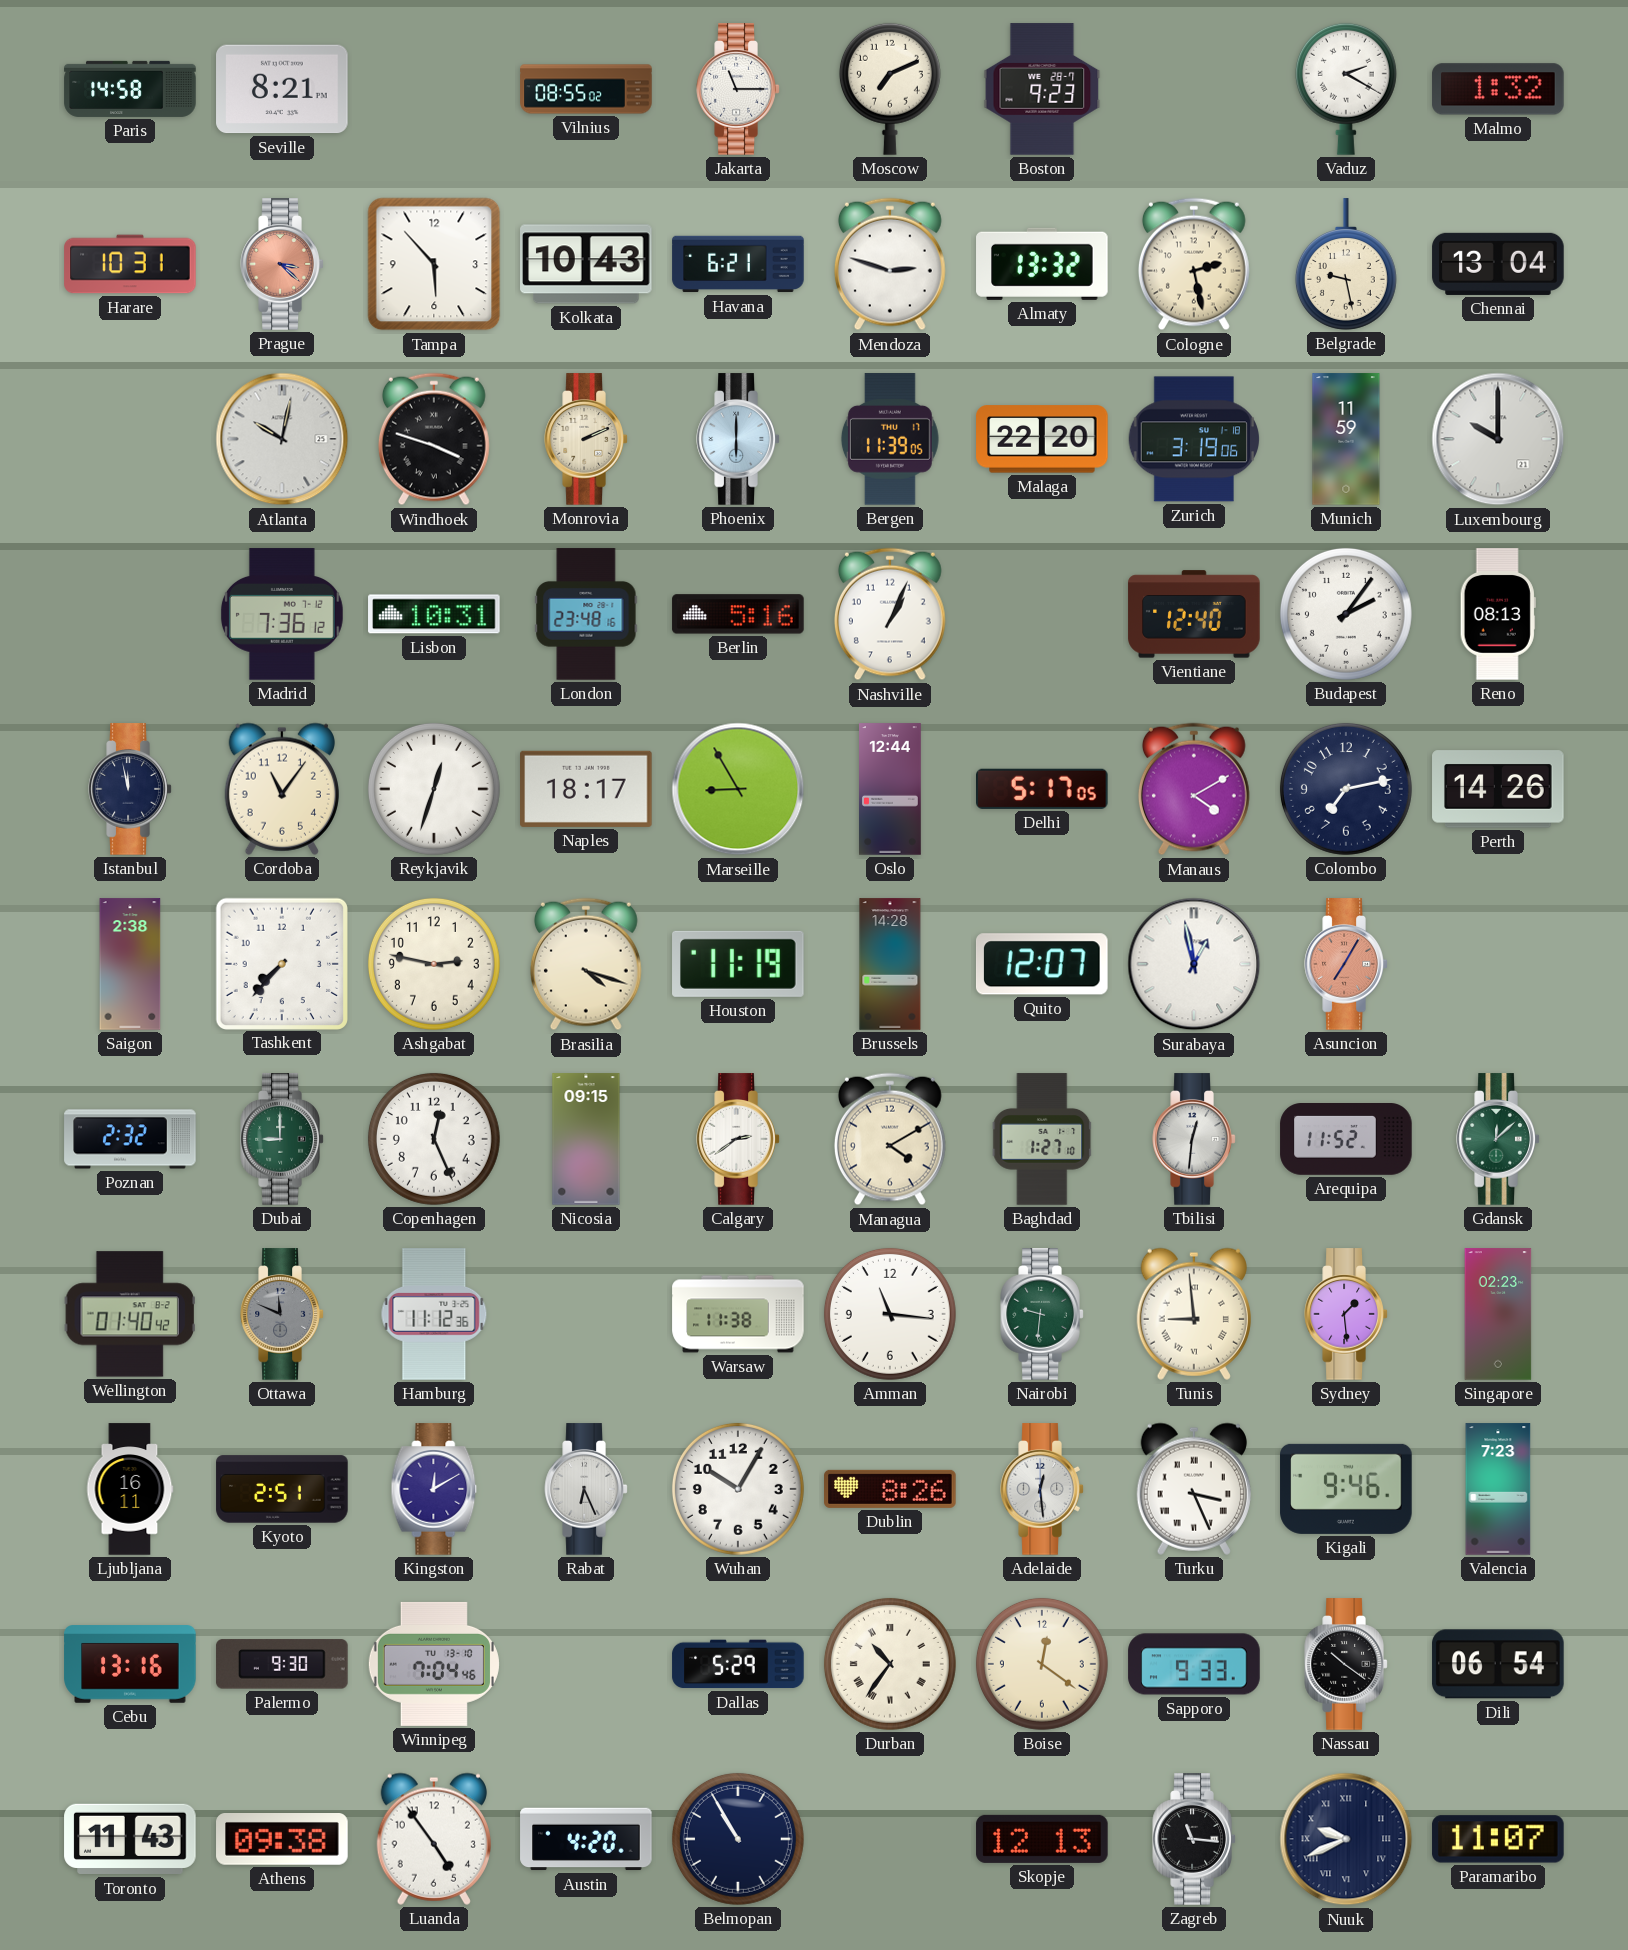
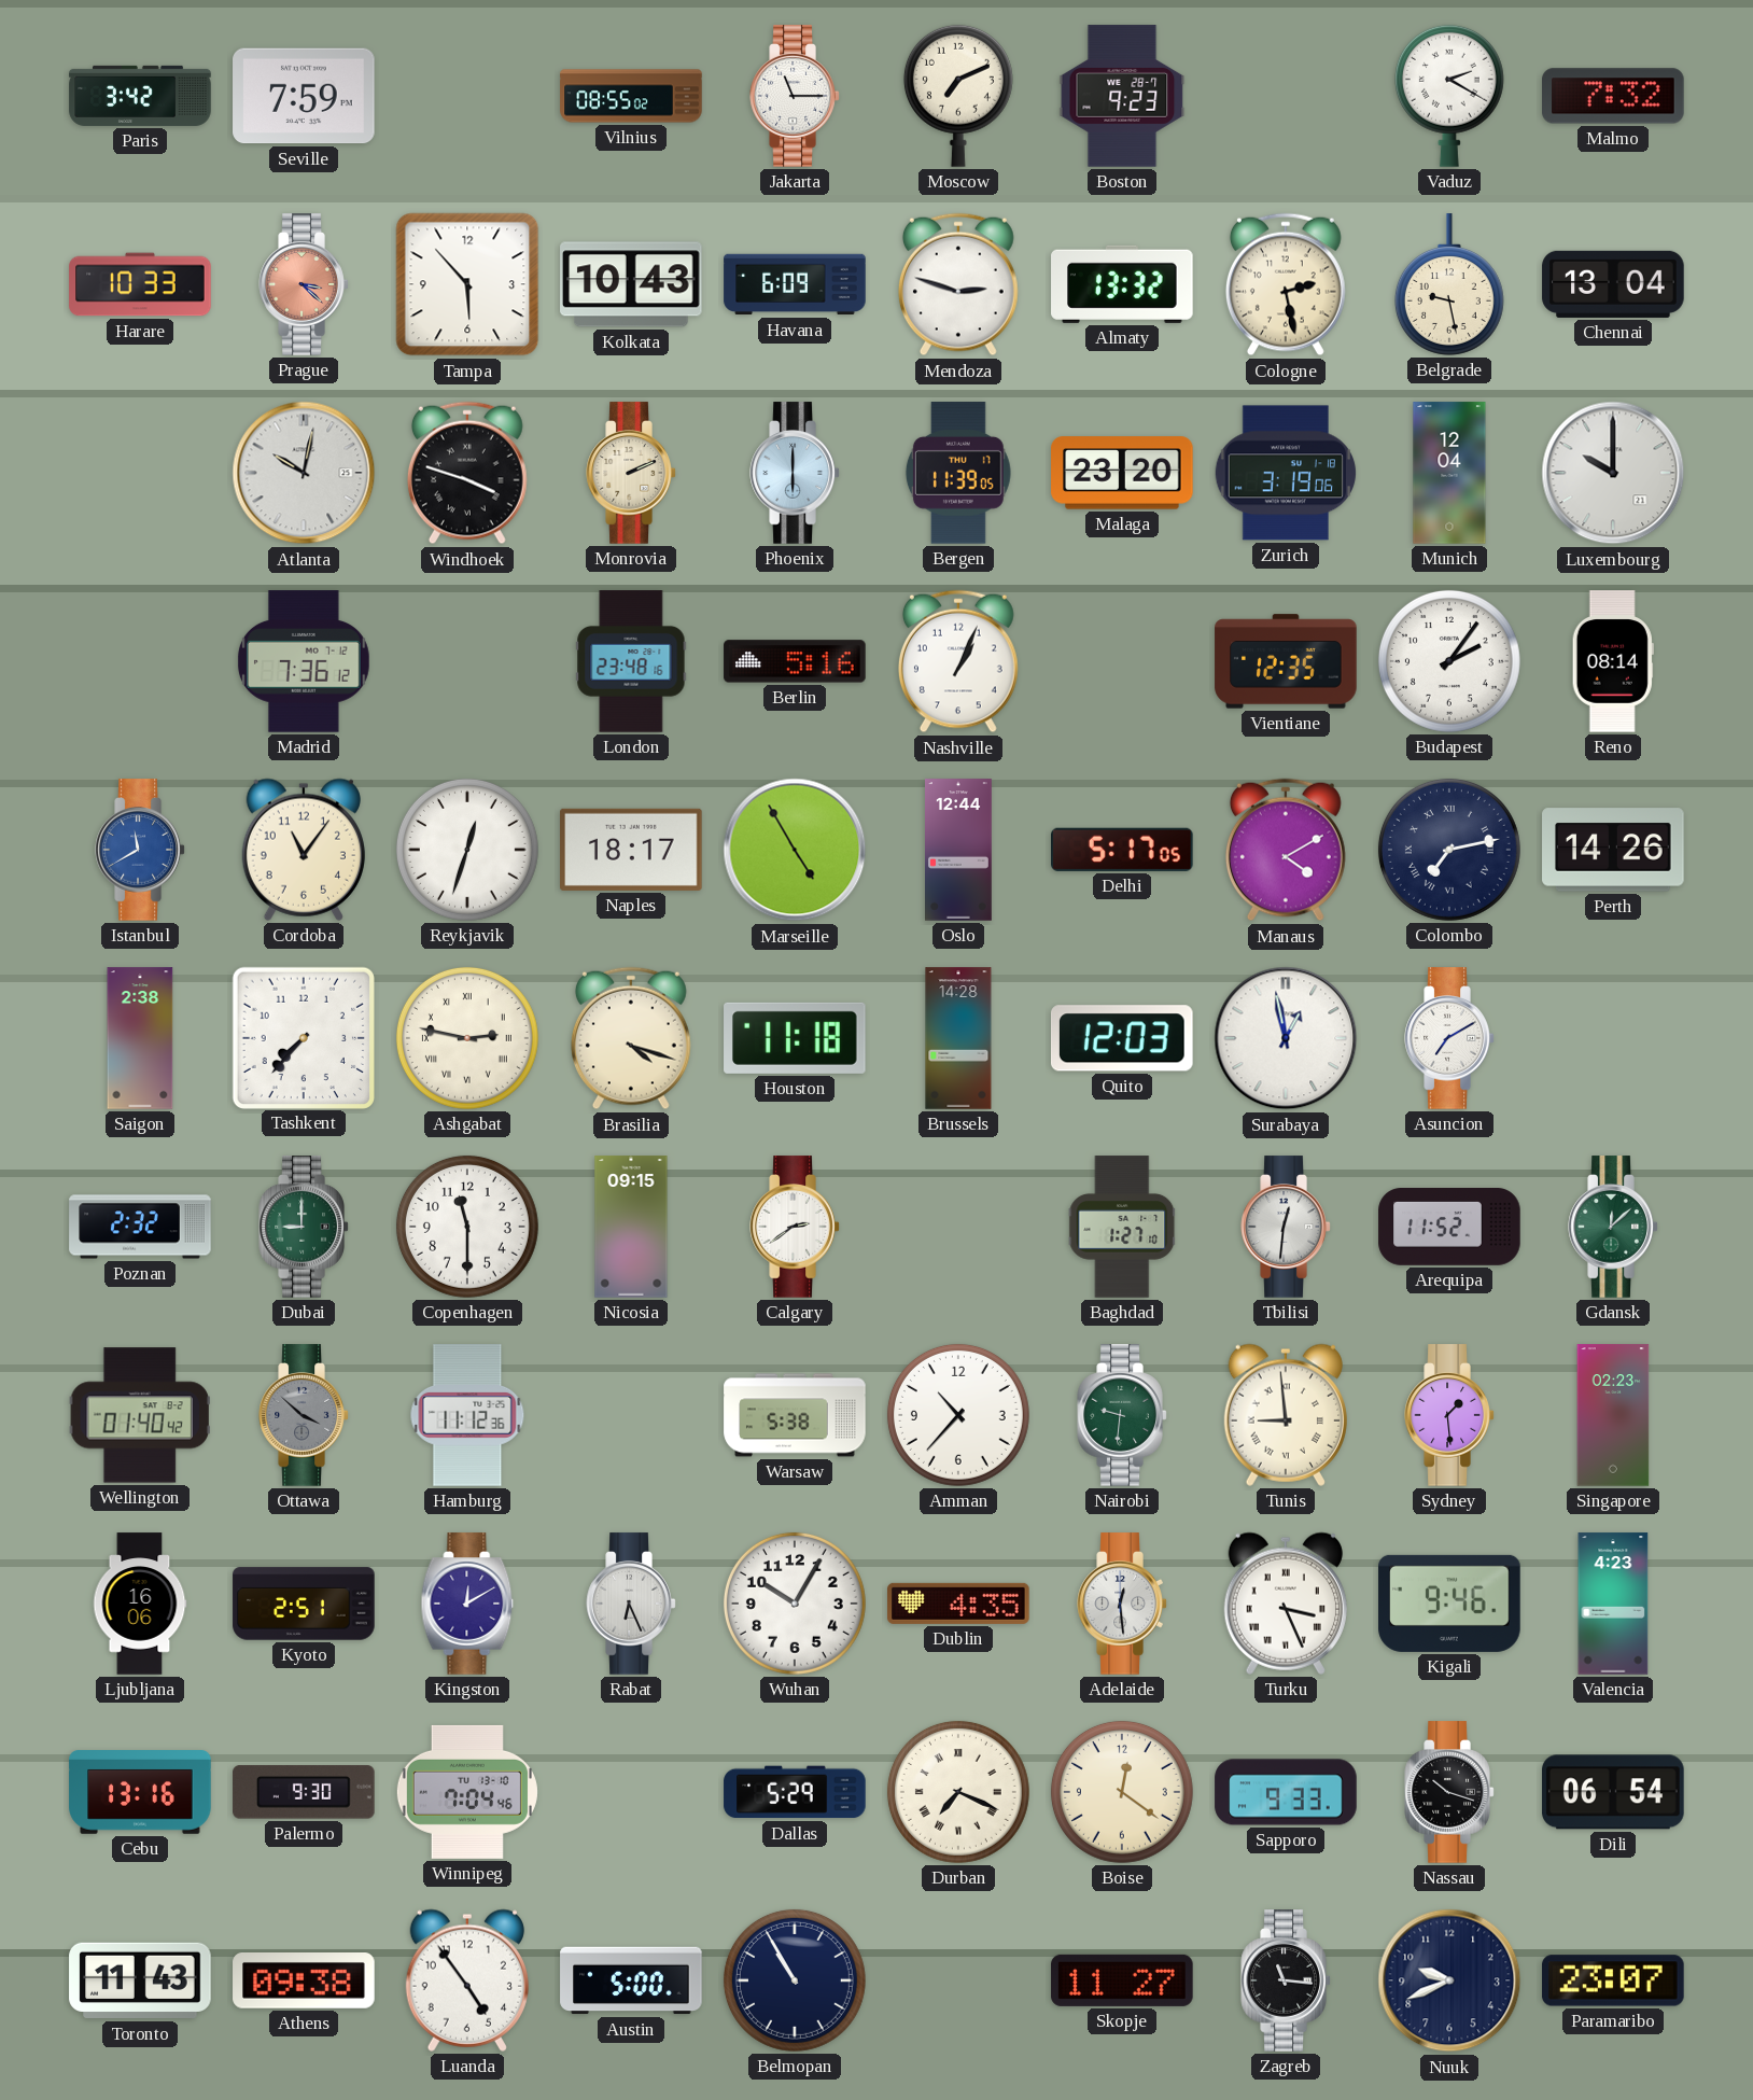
Paris: 14:58 -> 3:42 (140, 96)
Seville: 8:21 -> 7:59 (304, 96)
Malmo: 1:32 -> 7:32 (1613, 96)
Harare: 10:31 -> 10:33 (140, 284)
Havana: 6:21 -> 6:09 (795, 284)
Malaga: 22:20 -> 23:20 (1122, 473)
Munich: 11:59 -> 12:04 (1449, 473)
Lisbon: 10:31 -> none (434, 614)
Vientiane: 12:40 -> 12:35 (1286, 661)
Reno: 08:13 -> 08:14 (1613, 661)
Istanbul: 11:58 -> 11:40 (140, 850)
Istanbul dial: navy -> blue (140, 850)
Marseille: 8:55 -> 4:55 (795, 850)
Colombo numerals: Arabic -> Roman (1449, 850)
Ashgabat numerals: Arabic -> Roman (467, 1038)
Houston: 11:19 -> 11:18 (795, 1038)
Quito: 12:07 -> 12:03 (1122, 1038)
Asuncion: 7:05 -> 7:10 (1449, 1038)
Asuncion dial: salmon -> white (1449, 1038)
Copenhagen: 12:26 -> 11:30 (467, 1227)
Managua: 4:10 -> none (890, 1139)
Ottawa: 11:49 -> 3:52 (304, 1415)
Warsaw: 11:38 -> 5:38 (795, 1415)
Amman: 11:16 -> 10:37 (958, 1415)
Ljubljana: 16:11 -> 16:06 (140, 1604)
Dublin: 8:26 -> 4:35 (958, 1604)
Valencia: 7:23 -> 4:23 (1613, 1604)
Durban: 10:36 -> 7:19 (958, 1792)
Nassau: 10:21 -> 10:18 (1449, 1792)
Austin: 4:20 -> 5:00 (631, 1980)
Skopje: 12:13 -> 11:27 (1122, 1980)
Nuuk numerals: Roman -> Arabic (1449, 1980)
Paramaribo: 11:07 -> 23:07 (1613, 1980)
